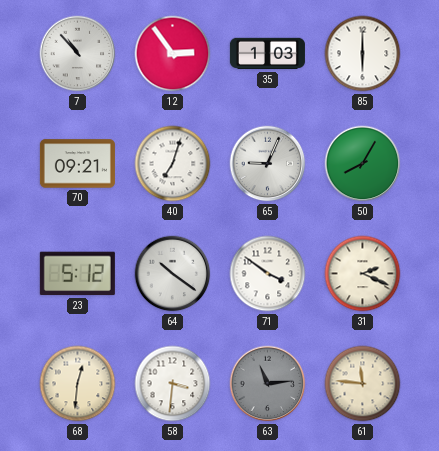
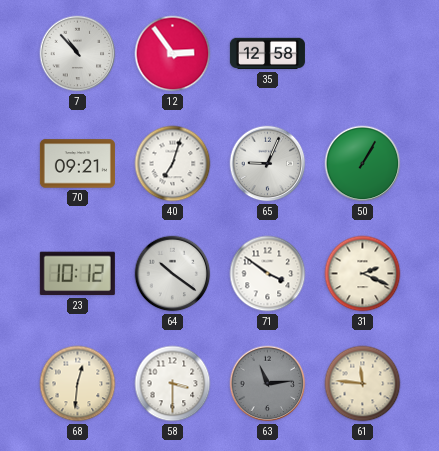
35: 1:03 -> 12:58 (267, 54)
85: 6:00 -> none (363, 54)
50: 8:05 -> 1:05 (363, 164)
23: 5:12 -> 10:12 (77, 274)
58: 3:31 -> 3:30 (173, 384)
